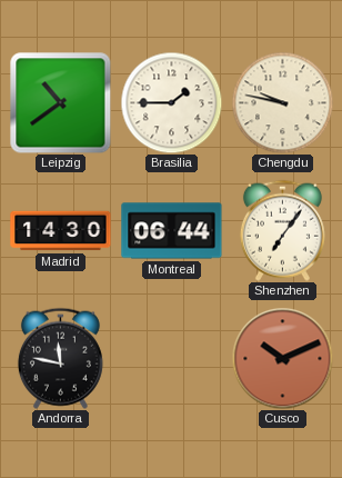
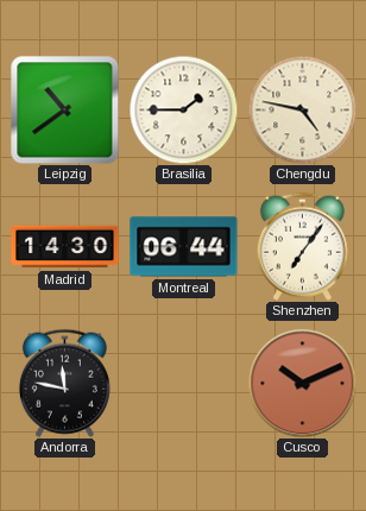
Chengdu: 9:47 -> 4:47 (302, 109)
